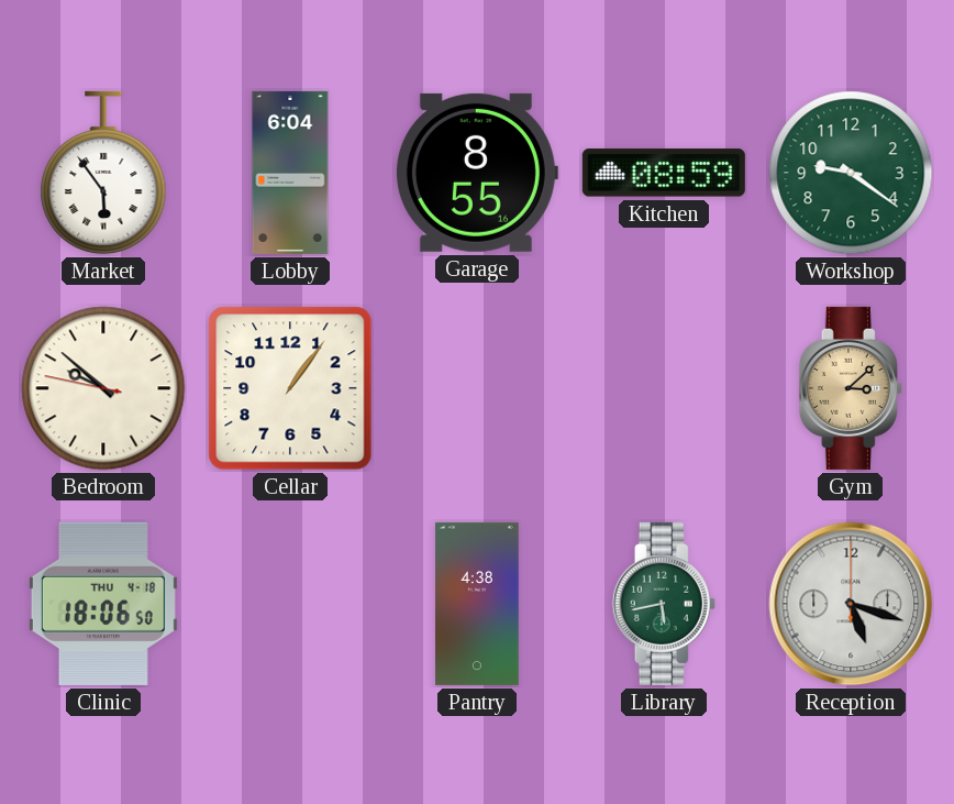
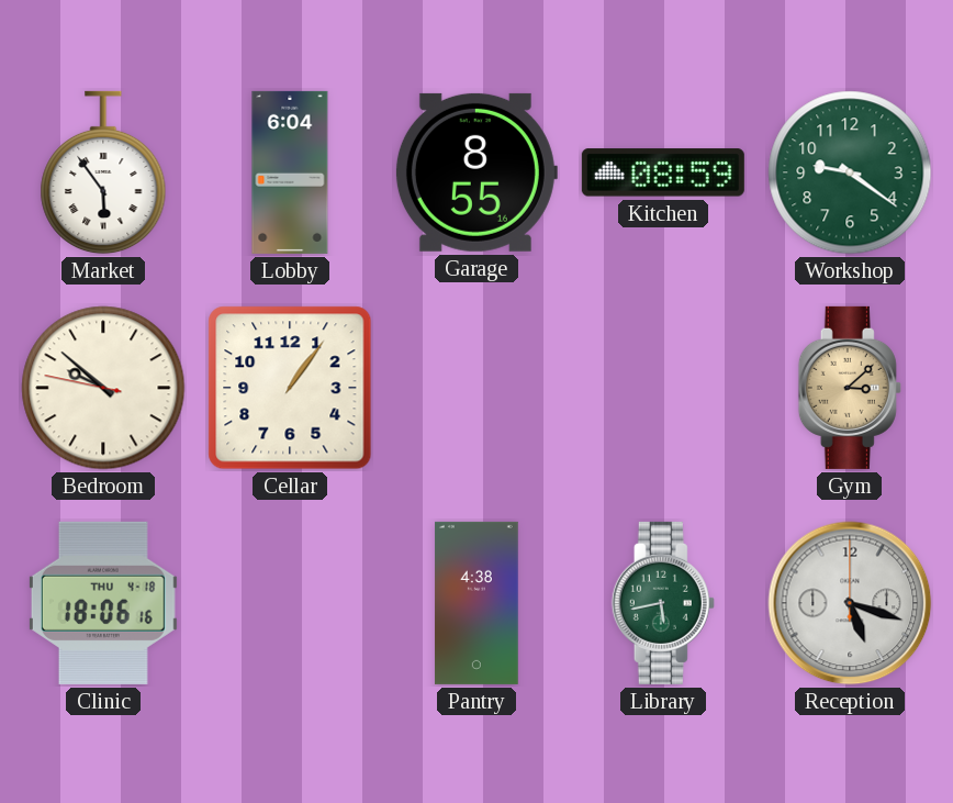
Clinic: 18:06:50 -> 18:06:16 (103, 603)
